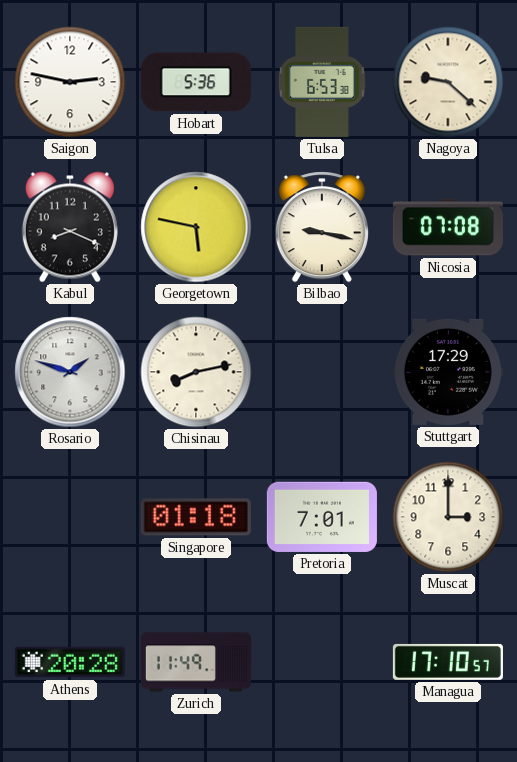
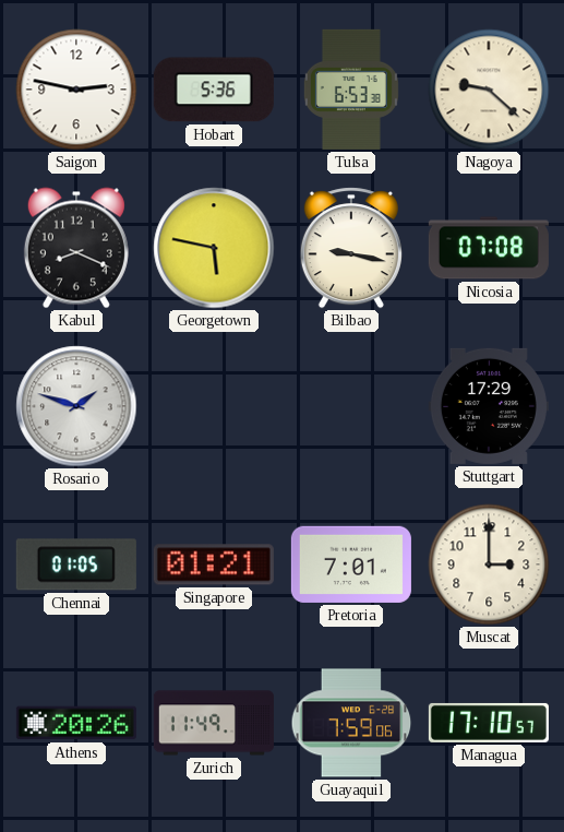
Chisinau: 8:13 -> none (196, 372)
Chennai: none -> 01:05 (76, 564)
Singapore: 01:18 -> 01:21 (214, 564)
Athens: 20:28 -> 20:26 (76, 723)
Guayaquil: none -> 7:59 (351, 723)
